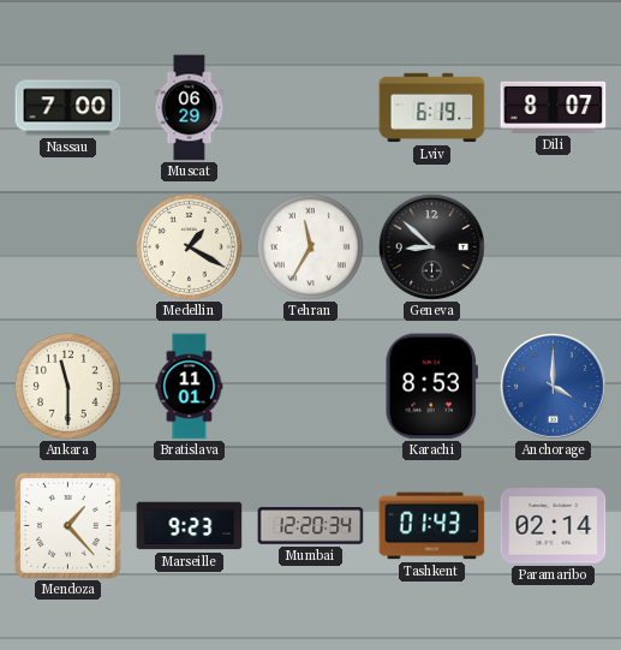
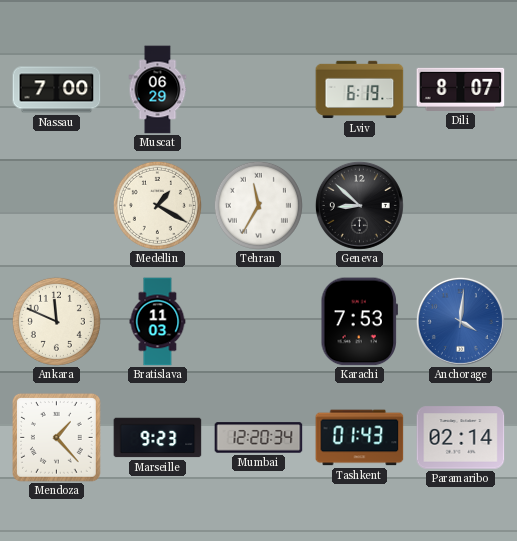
Ankara: 11:30 -> 11:49 (56, 321)
Bratislava: 11:01 -> 11:03 (158, 322)
Karachi: 8:53 -> 7:53 (359, 322)
Anchorage: 4:00 -> 4:01 (460, 321)
